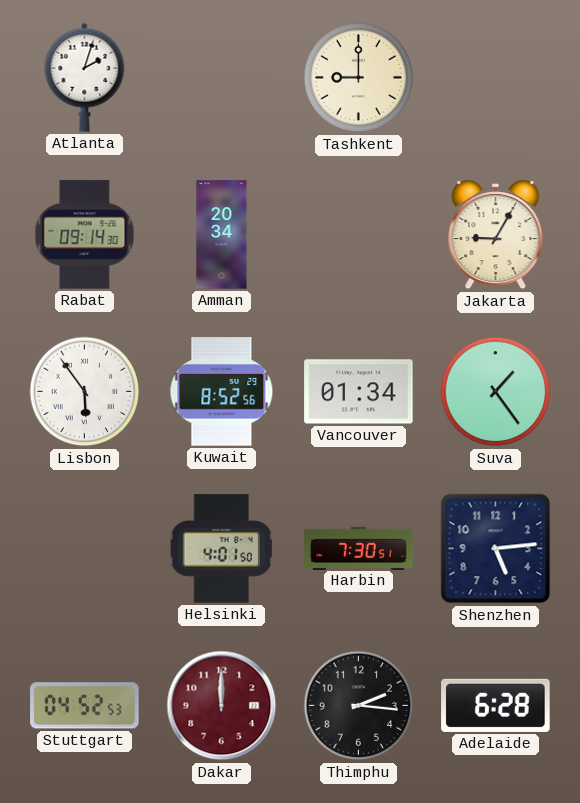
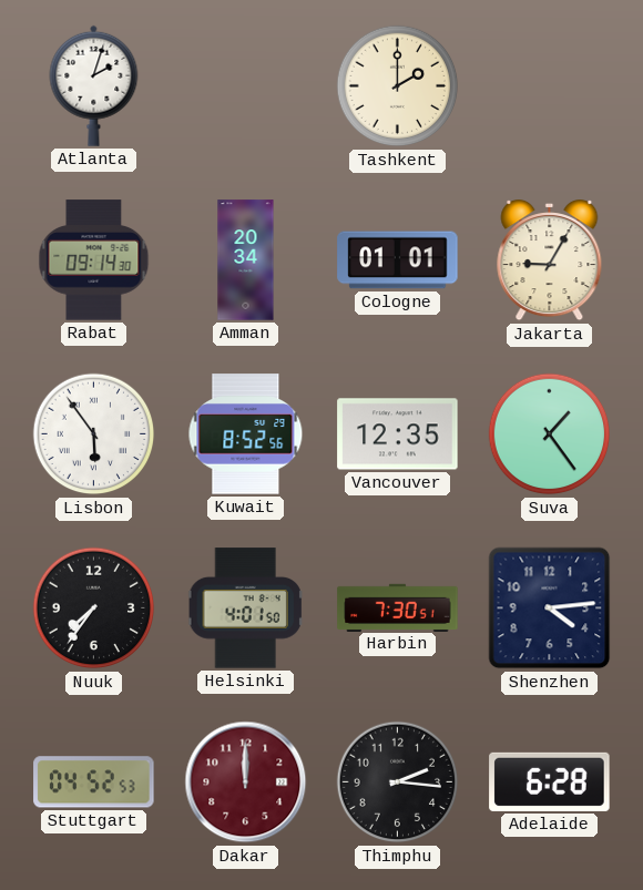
Tashkent: 9:00 -> 2:00 (398, 86)
Cologne: none -> 01:01 (398, 260)
Vancouver: 01:34 -> 12:35 (398, 434)
Nuuk: none -> 7:36 (94, 608)
Shenzhen: 5:14 -> 4:14 (550, 608)
